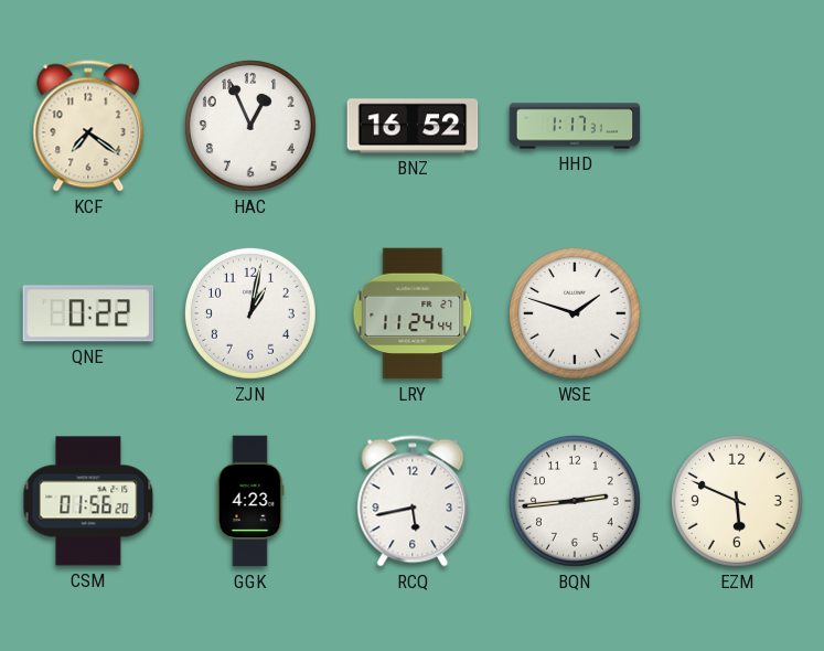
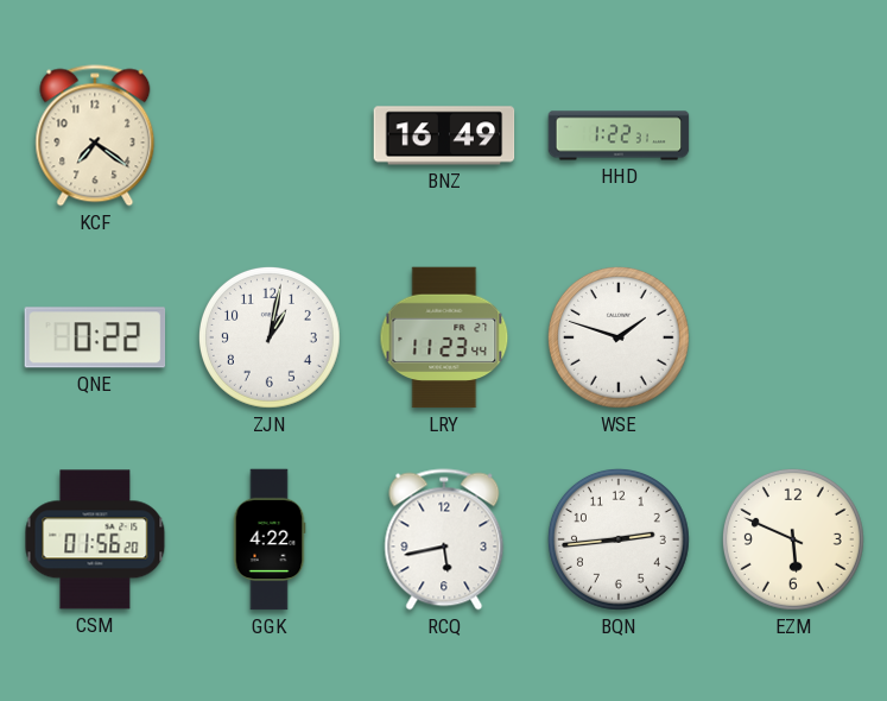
HAC: 12:56 -> none (250, 127)
BNZ: 16:52 -> 16:49 (444, 135)
HHD: 1:17 -> 1:22 (619, 135)
LRY: 11:24 -> 11:23 (444, 337)
GGK: 4:23 -> 4:22 (270, 539)
